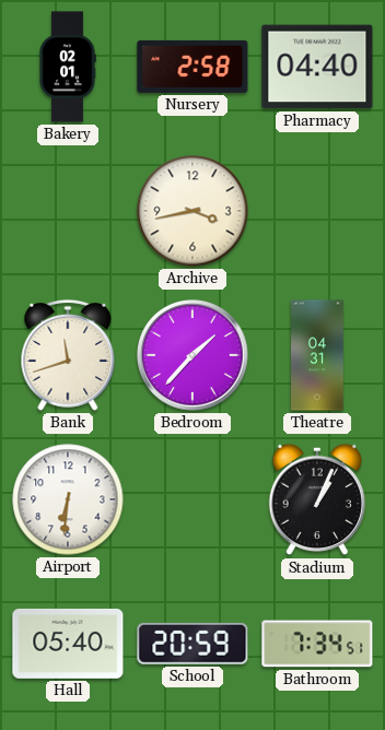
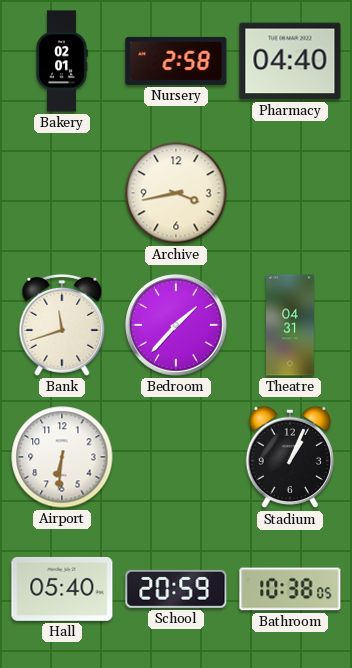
Bathroom: 7:34 -> 10:38 (290, 589)
